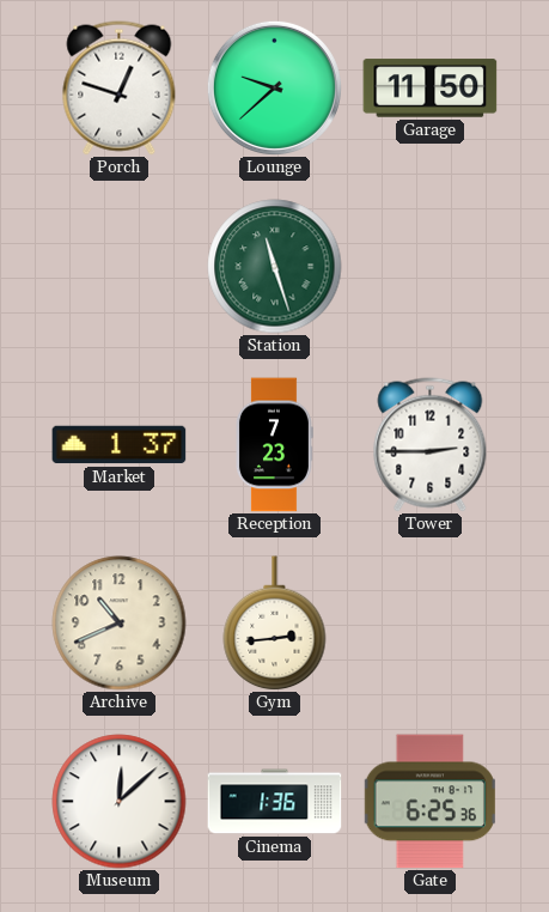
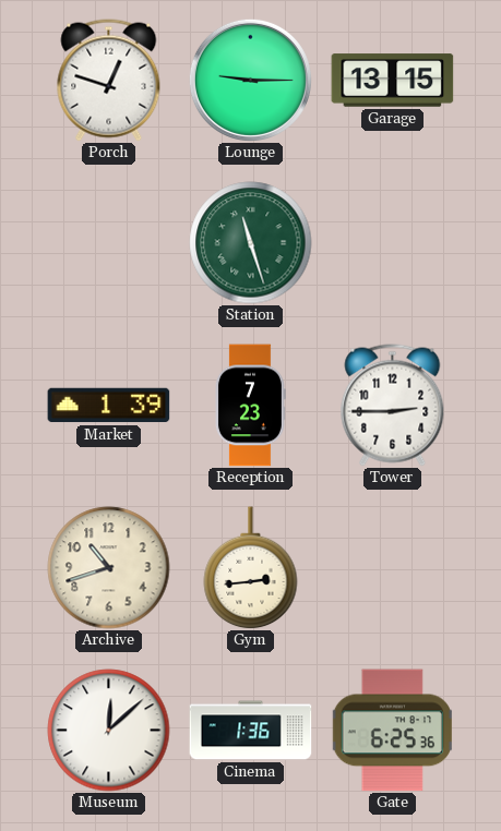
Lounge: 9:38 -> 9:15 (250, 80)
Garage: 11:50 -> 13:15 (393, 81)
Market: 1:37 -> 1:39 (109, 406)
Archive: 10:41 -> 10:42 (109, 568)
